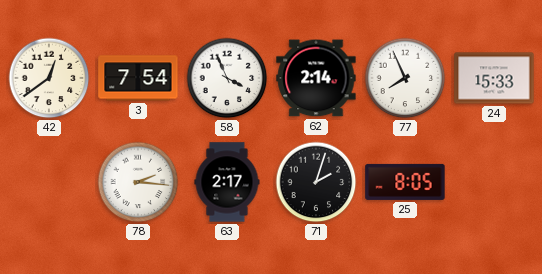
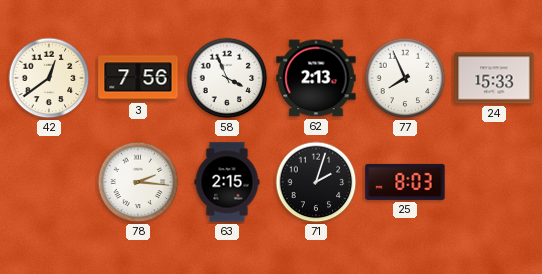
3: 7:54 -> 7:56 (138, 78)
62: 2:14 -> 2:13 (316, 78)
63: 2:17 -> 2:15 (227, 182)
25: 8:05 -> 8:03 (405, 182)
